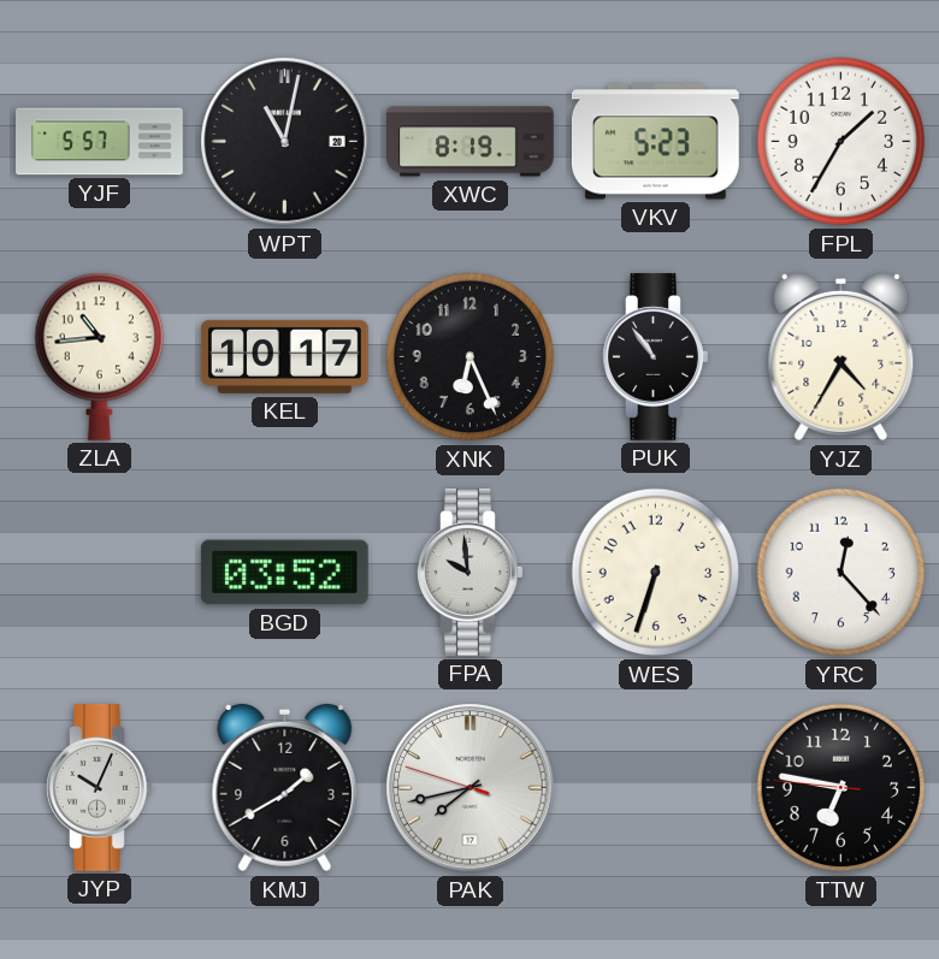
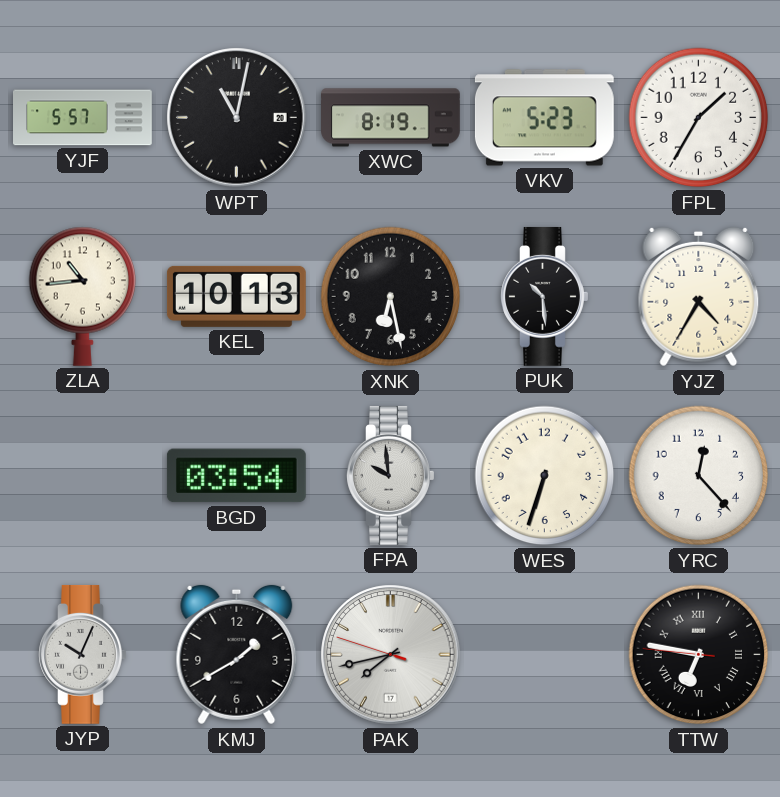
KEL: 10:17 -> 10:13 (236, 296)
XNK: 6:26 -> 6:28 (391, 297)
PUK: 10:54 -> 10:29 (545, 296)
BGD: 03:52 -> 03:54 (236, 476)
TTW numerals: Arabic -> Roman (699, 655)
